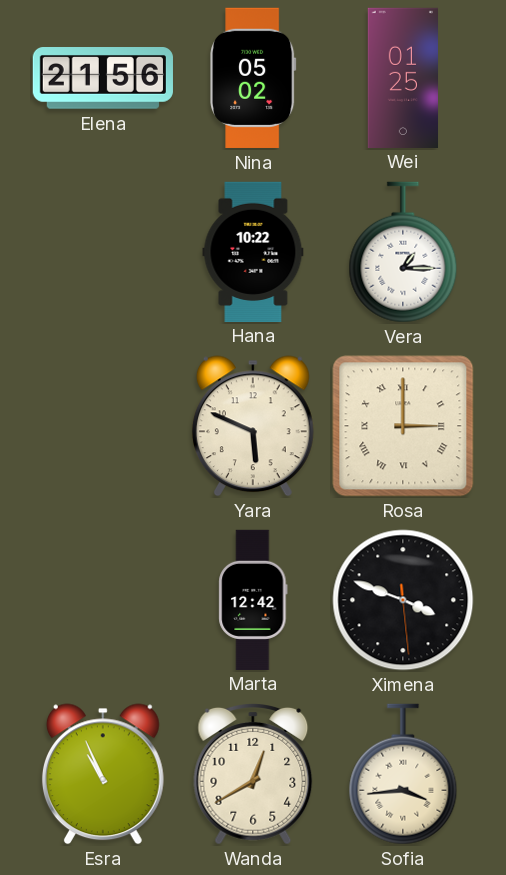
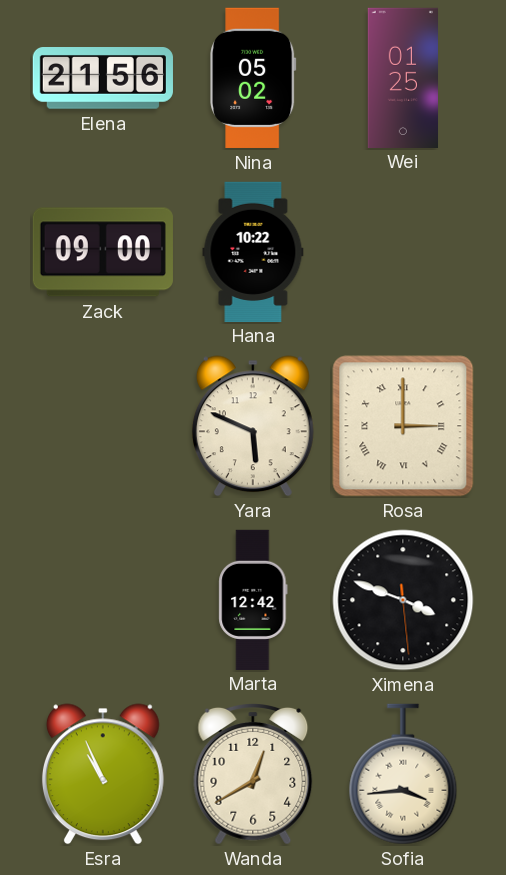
Zack: none -> 09:00 (103, 252)
Vera: 1:15 -> none (403, 252)
